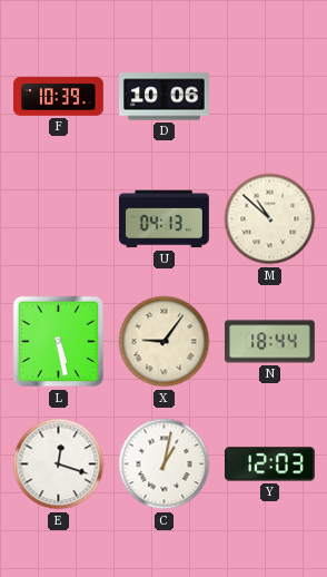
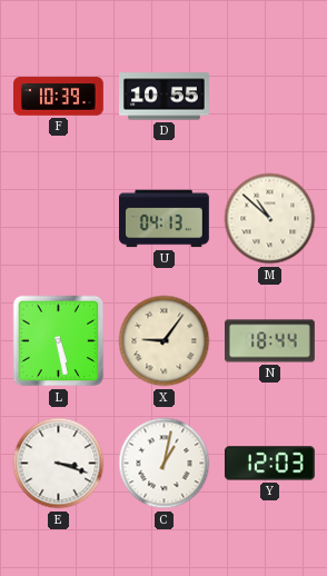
D: 10:06 -> 10:55 (165, 97)
E: 12:18 -> 3:18 (59, 464)
